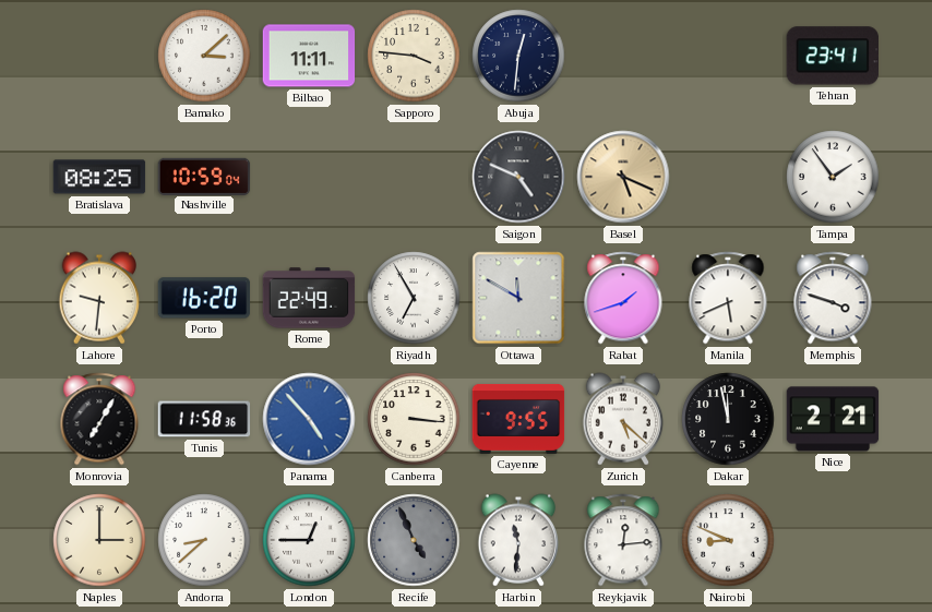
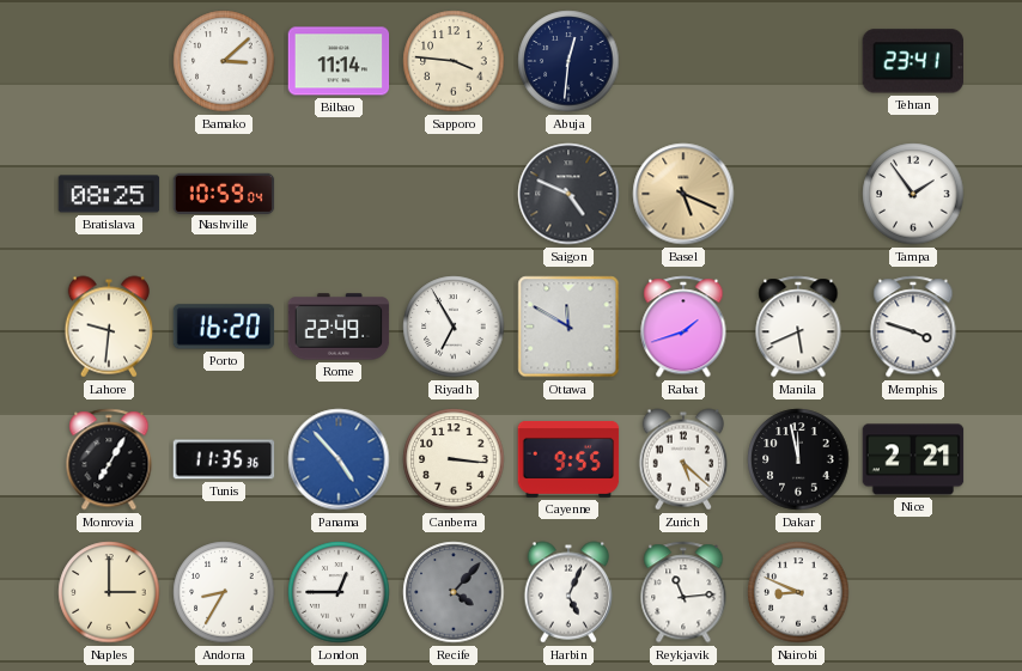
Bilbao: 11:11 -> 11:14 (339, 61)
Tunis: 11:58 -> 11:35 (224, 459)
Andorra: 8:38 -> 8:35 (224, 592)
Recife: 4:56 -> 4:07 (454, 592)
Harbin: 11:31 -> 5:04 (568, 592)
Reykjavik: 12:14 -> 11:14 (683, 592)
